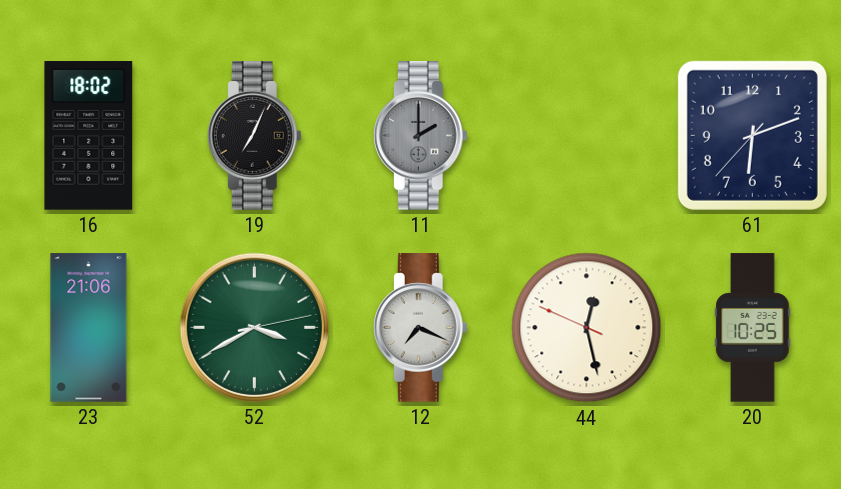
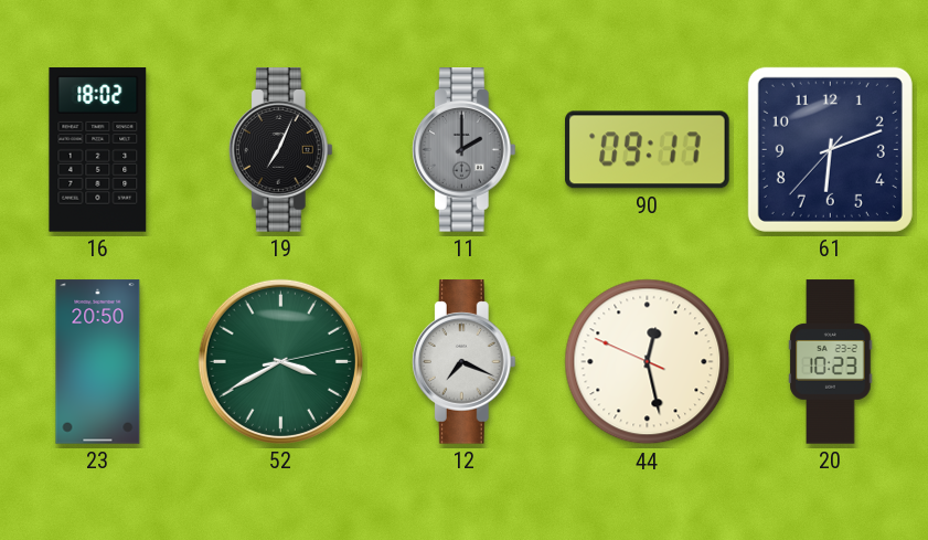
90: none -> 09:17 (648, 150)
23: 21:06 -> 20:50 (98, 362)
20: 10:25 -> 10:23 (831, 362)
